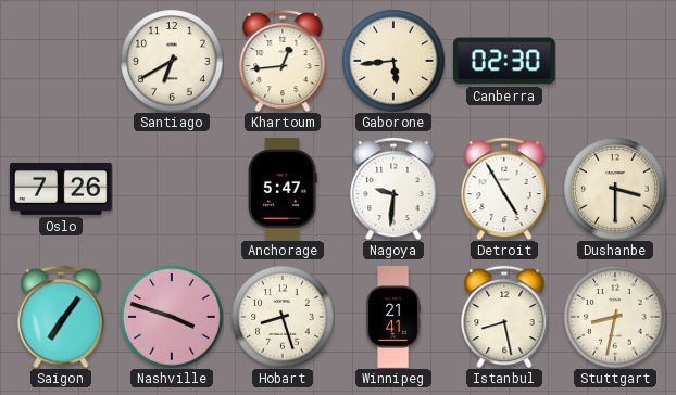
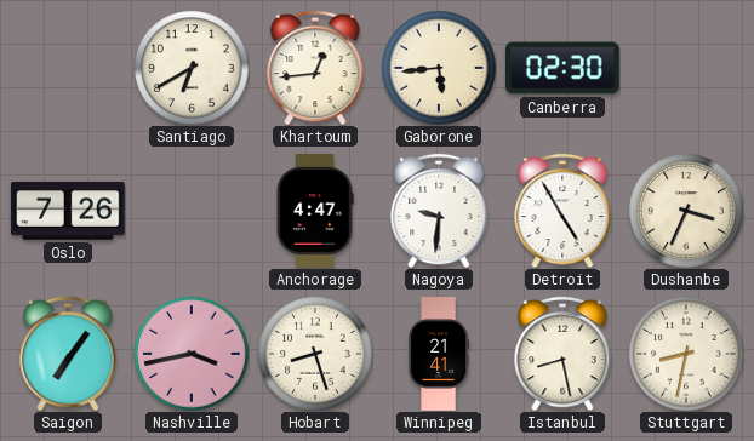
Anchorage: 5:47 -> 4:47 (315, 212)
Dushanbe: 3:30 -> 3:34 (686, 211)
Nashville: 3:48 -> 3:43 (192, 354)
